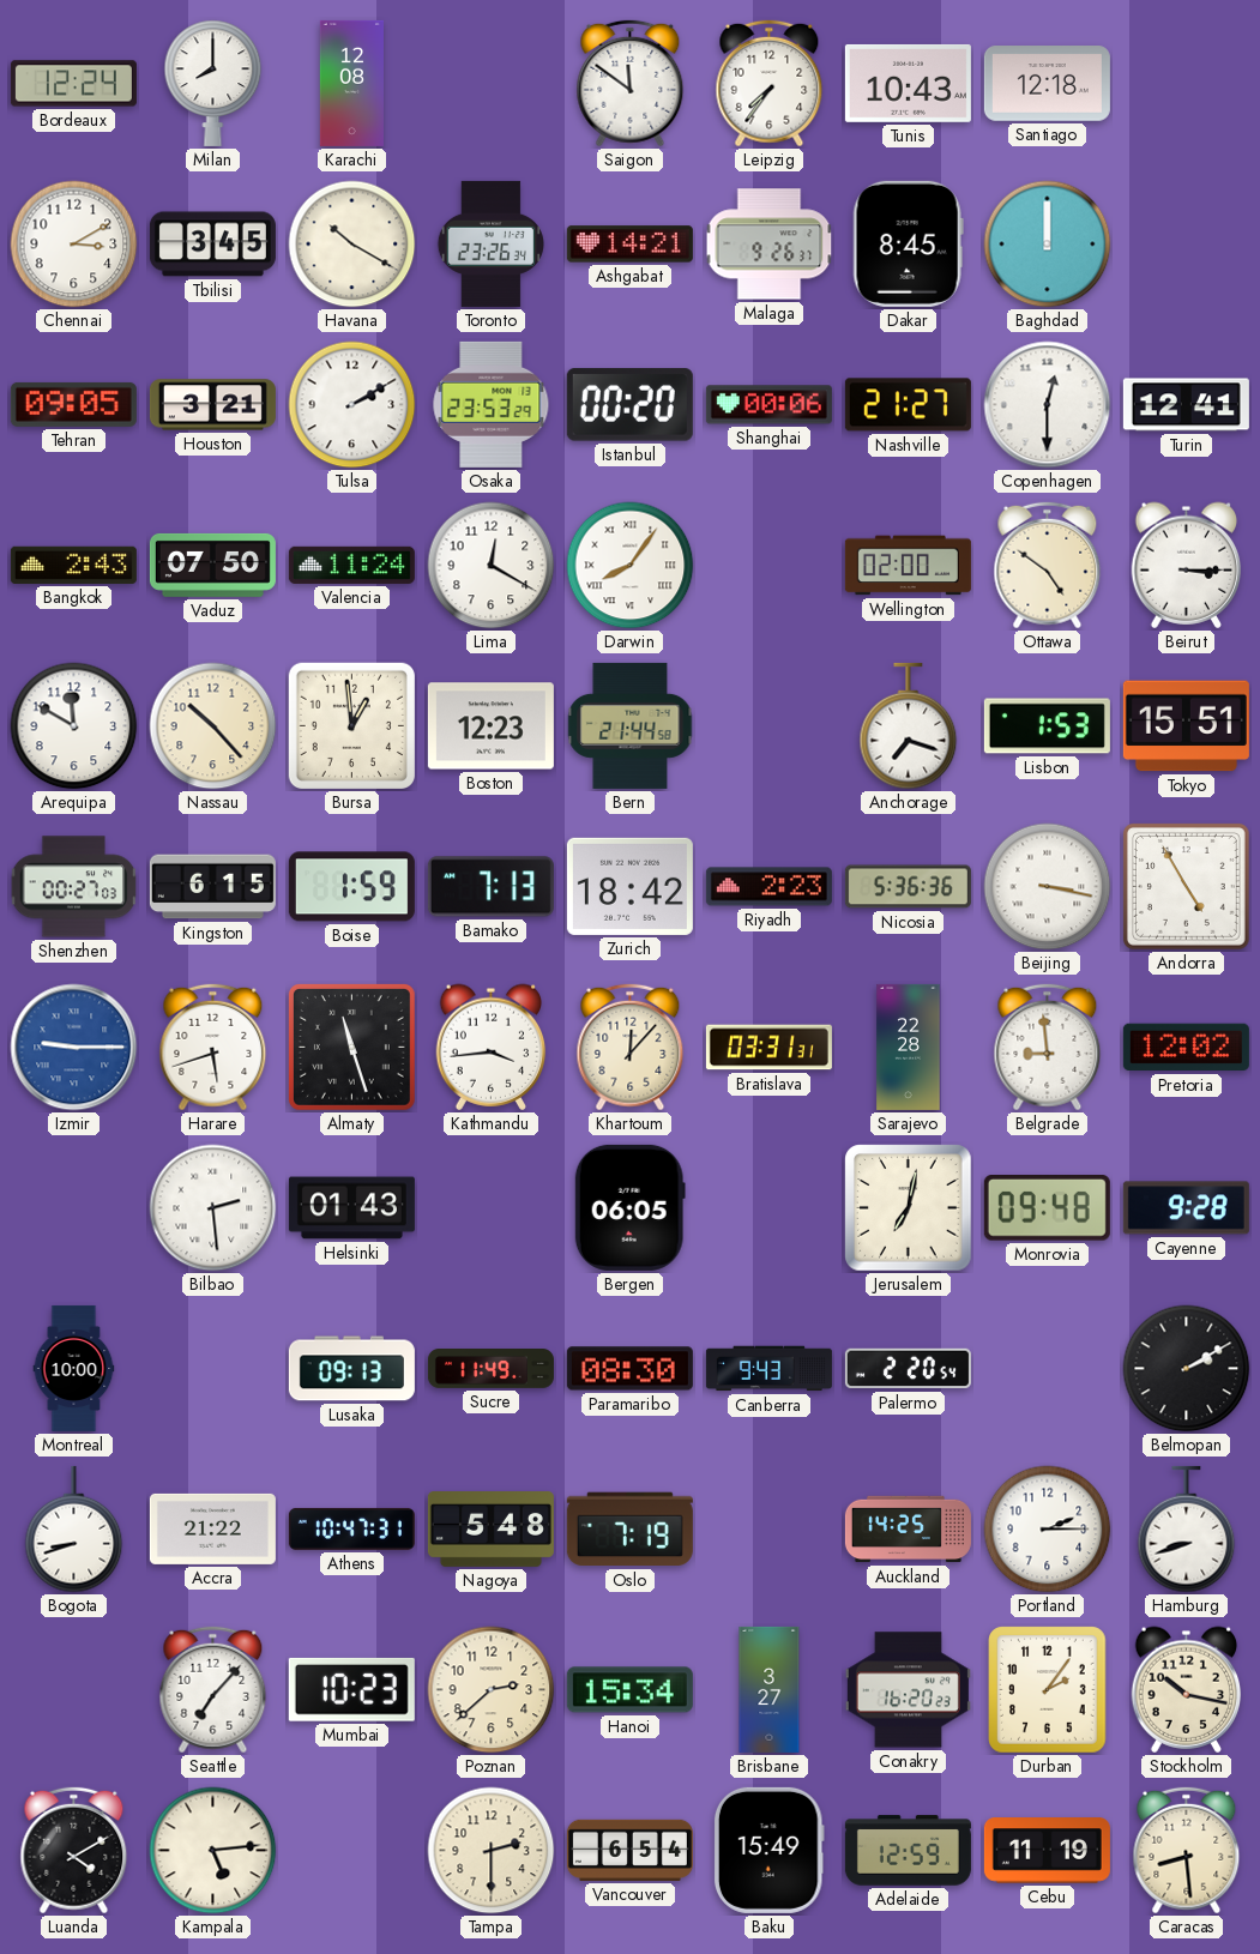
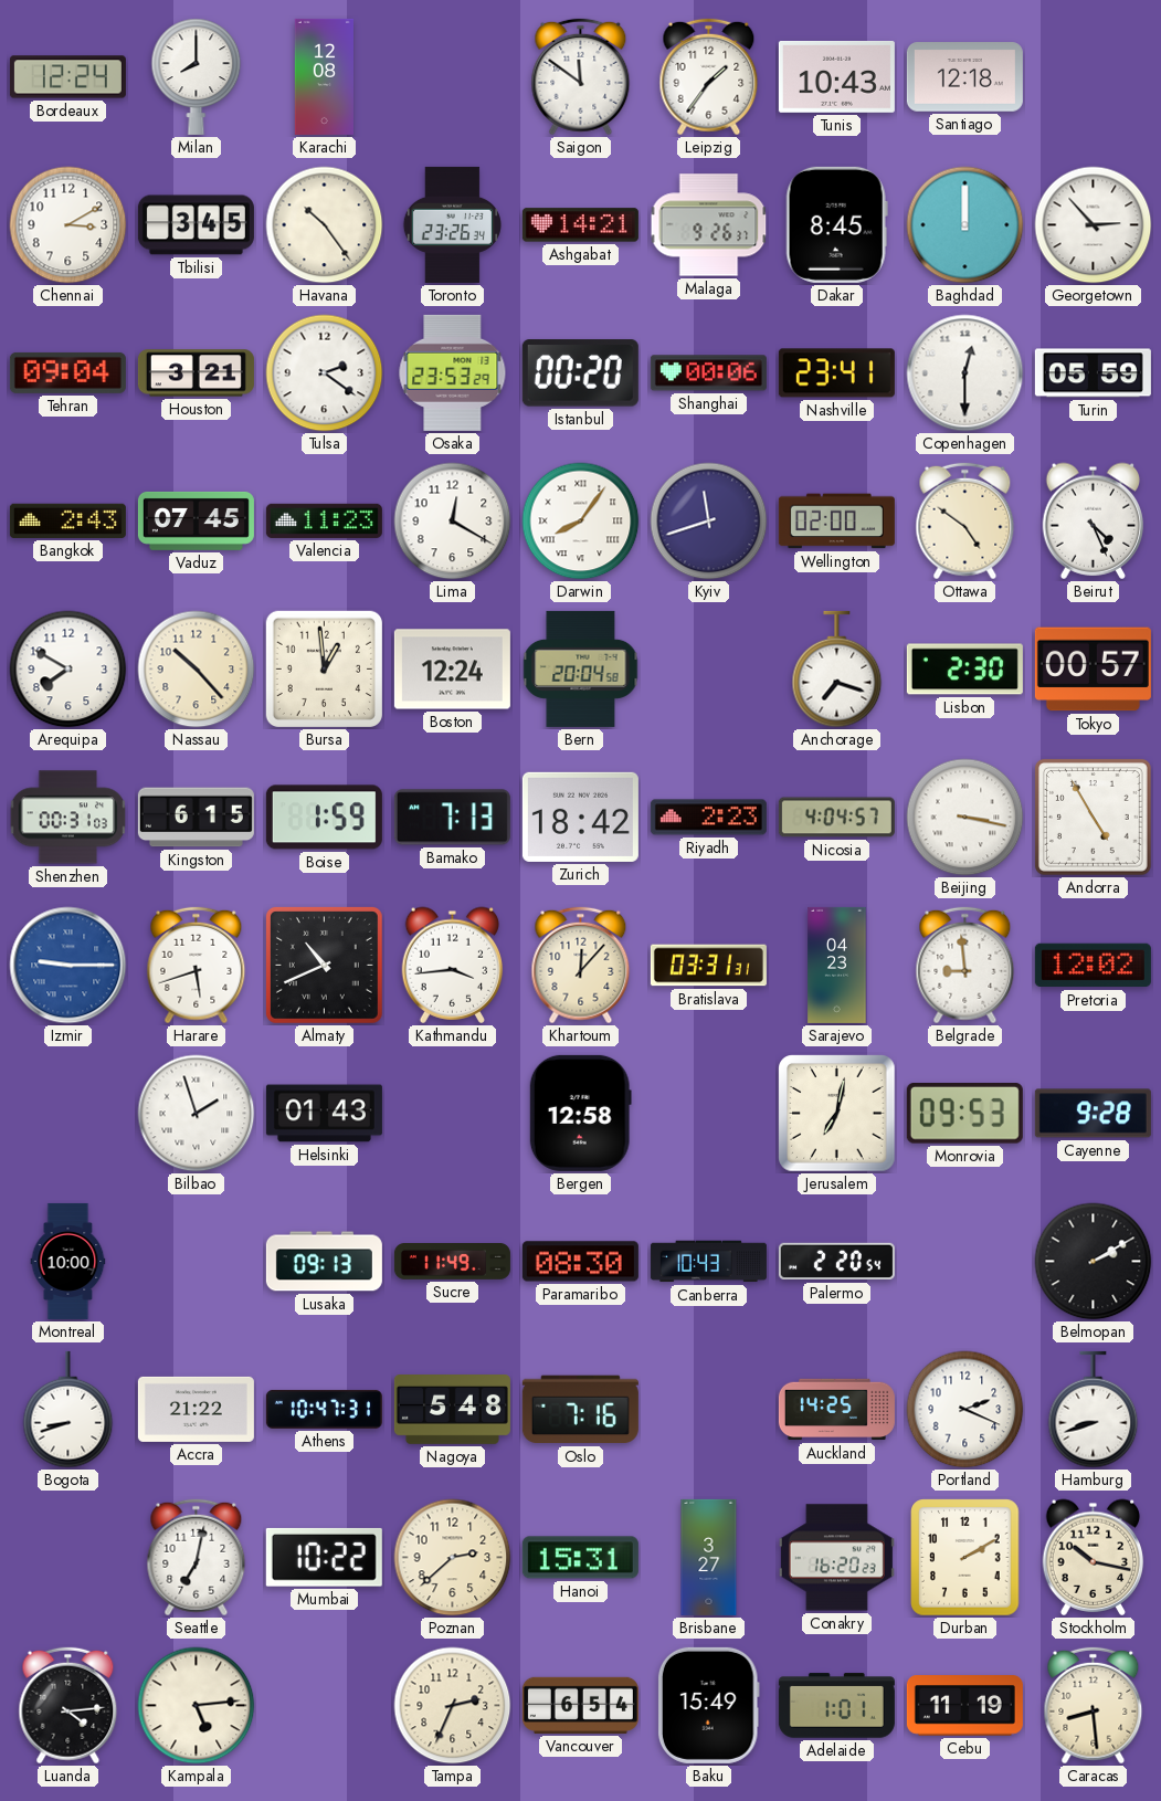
Leipzig: 7:36 -> 1:36 (709, 77)
Havana: 10:20 -> 10:24 (325, 225)
Georgetown: none -> 2:53 (1094, 225)
Tehran: 09:05 -> 09:04 (67, 372)
Tulsa: 2:10 -> 2:21 (325, 373)
Nashville: 21:27 -> 23:41 (836, 373)
Turin: 12:41 -> 05:59 (1093, 373)
Vaduz: 07:50 -> 07:45 (196, 520)
Valencia: 11:24 -> 11:23 (324, 520)
Kyiv: none -> 11:42 (709, 522)
Beirut: 3:15 -> 4:26 (1094, 520)
Arequipa: 11:50 -> 7:50 (68, 670)
Boston: 12:23 -> 12:24 (452, 670)
Bern: 21:44 -> 20:04 (581, 668)
Lisbon: 1:53 -> 2:30 (964, 670)
Tokyo: 15:51 -> 00:57 (1093, 670)
Shenzhen: 00:27 -> 00:31 (68, 818)
Nicosia: 5:36 -> 4:04 (836, 818)
Almaty: 11:27 -> 10:41 (324, 965)
Sarajevo: 22:28 -> 04:23 (837, 965)
Bilbao: 2:29 -> 1:57 (197, 1114)
Bergen: 06:05 -> 12:58 (580, 1113)
Monrovia: 09:48 -> 09:53 (964, 1114)
Canberra: 9:43 -> 10:43 (708, 1262)
Oslo: 7:19 -> 7:16 (580, 1410)
Portland: 2:15 -> 2:19 (965, 1410)
Seattle: 7:07 -> 7:02 (197, 1558)
Mumbai: 10:23 -> 10:22 (324, 1557)
Hanoi: 15:34 -> 15:31 (580, 1558)
Durban: 2:06 -> 2:10 (965, 1558)
Luanda: 4:10 -> 4:14 (68, 1706)
Tampa: 2:30 -> 2:34 (453, 1706)
Adelaide: 12:59 -> 1:01 (836, 1706)
